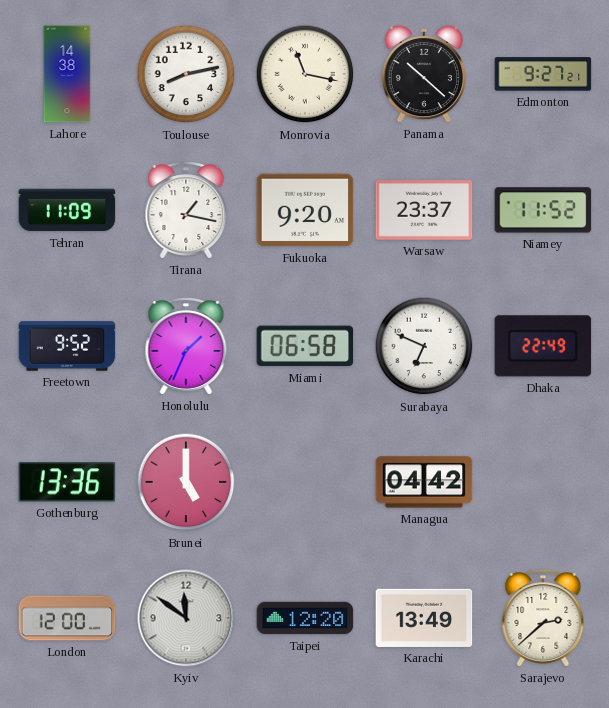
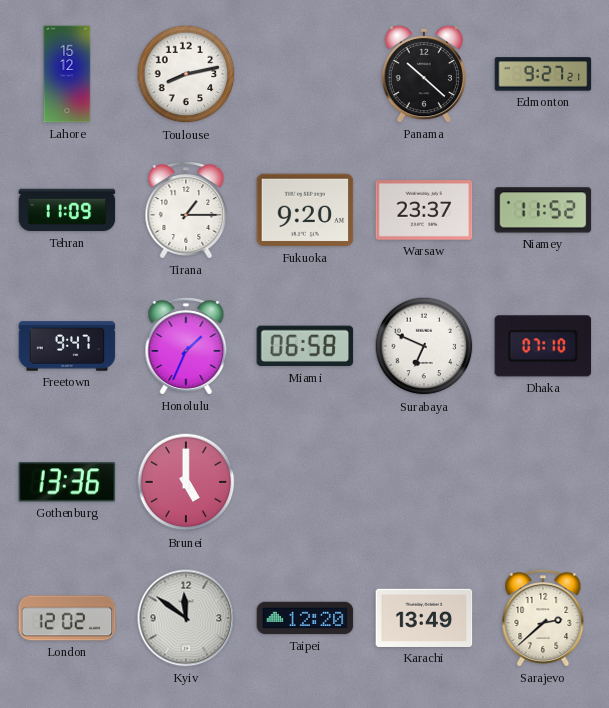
Lahore: 14:38 -> 15:12 (67, 74)
Monrovia: 11:17 -> none (305, 74)
Tirana: 1:17 -> 1:15 (186, 210)
Freetown: 9:52 -> 9:47 (67, 346)
Dhaka: 22:49 -> 07:10 (543, 346)
Managua: 04:42 -> none (424, 482)
London: 12:00 -> 12:02 (67, 618)
